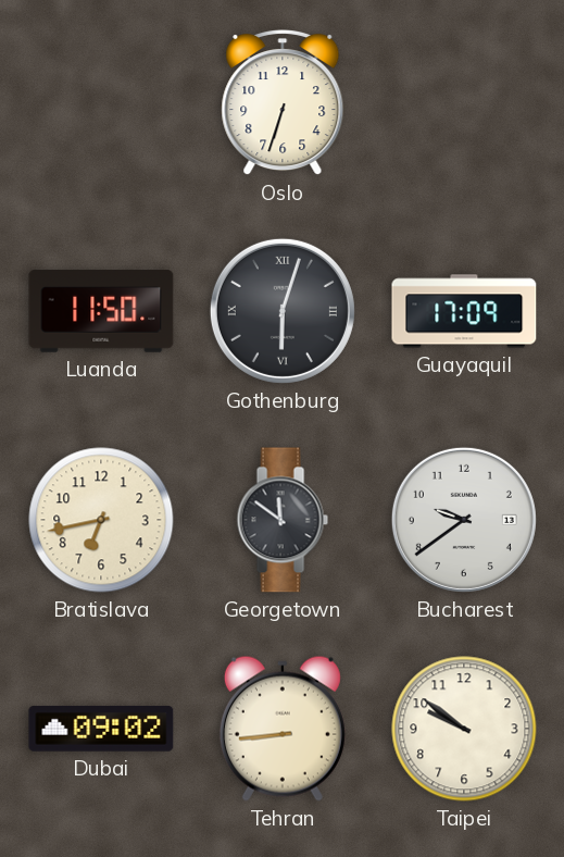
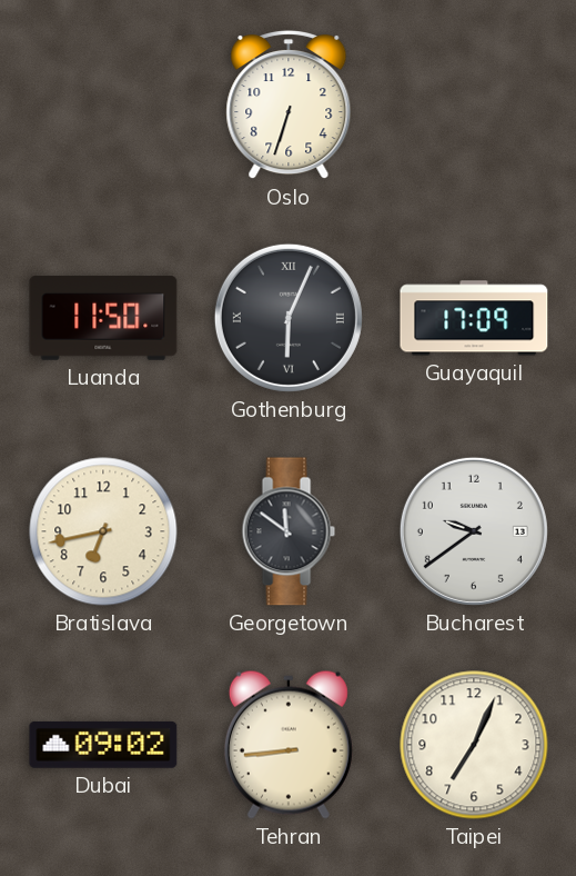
Gothenburg: 6:03 -> 6:04 (289, 318)
Taipei: 9:51 -> 7:04 (474, 745)
